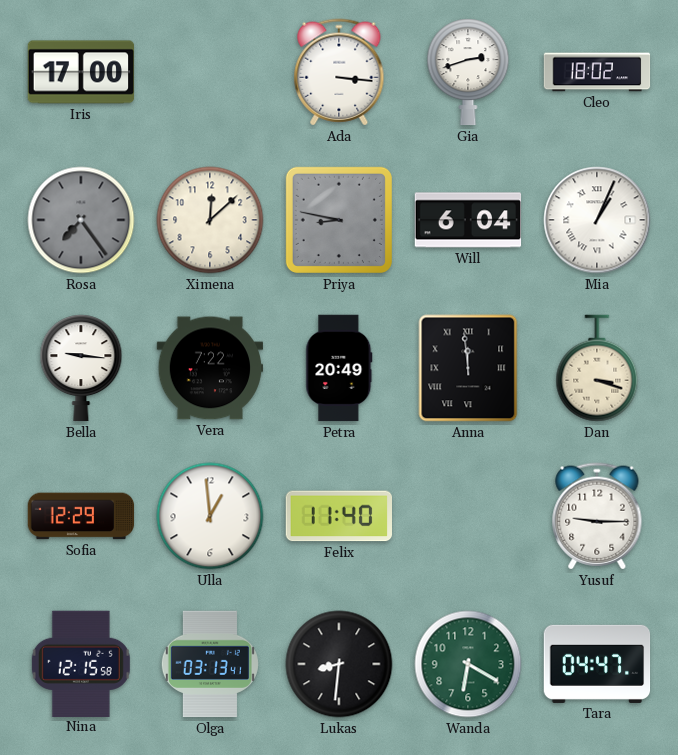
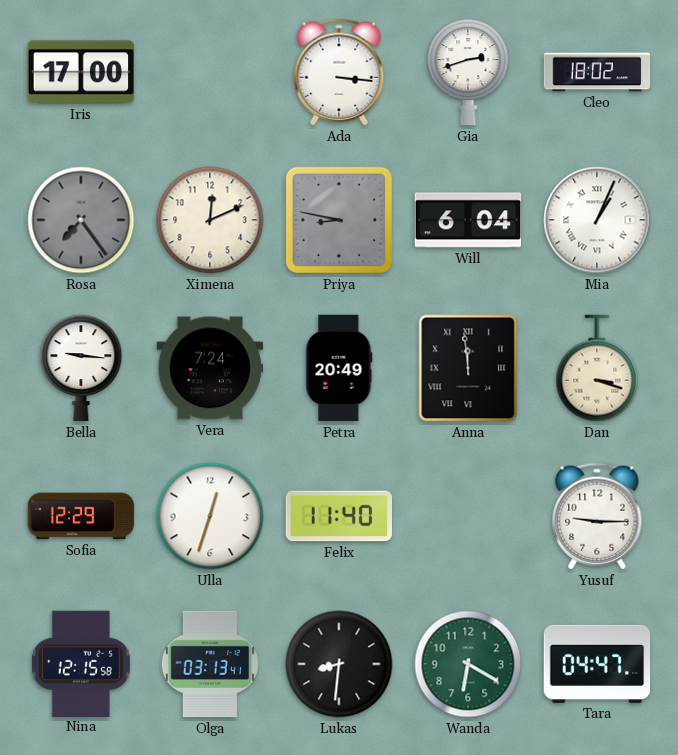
Ximena: 12:08 -> 12:11 (210, 220)
Vera: 7:22 -> 7:24 (210, 368)
Ulla: 12:59 -> 12:33 (210, 516)
